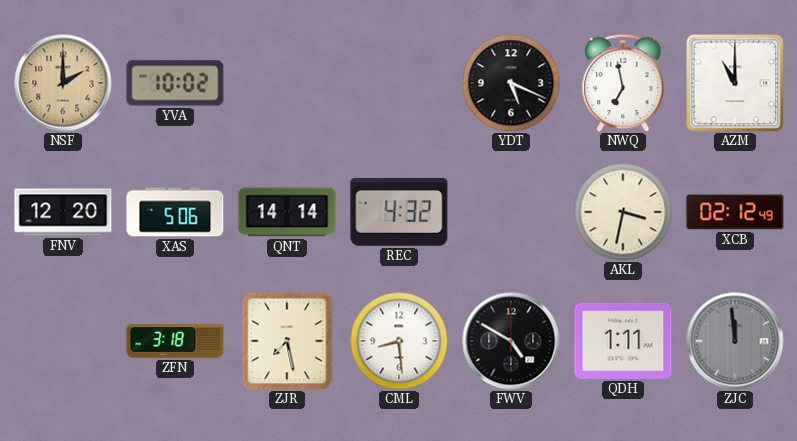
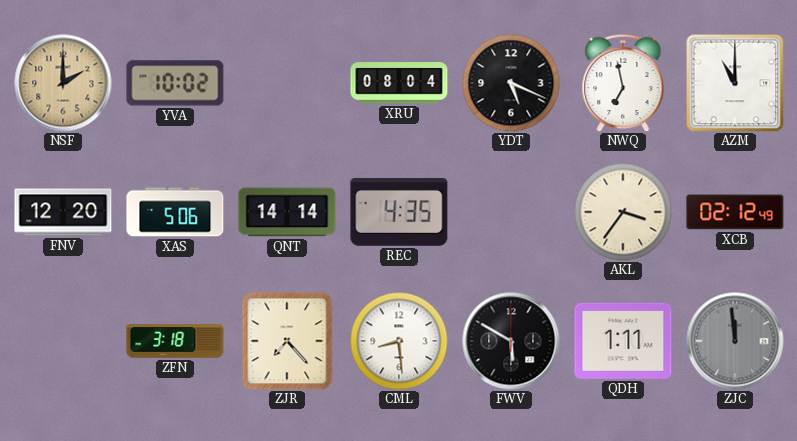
XRU: none -> 08:04 (399, 83)
REC: 4:32 -> 4:35 (399, 213)
AKL: 3:32 -> 3:36 (623, 212)
ZJR: 7:28 -> 7:23 (287, 341)
FWV: 4:50 -> 5:50 (511, 341)
